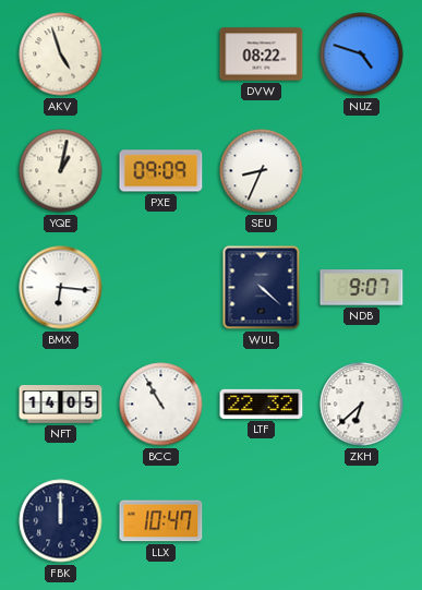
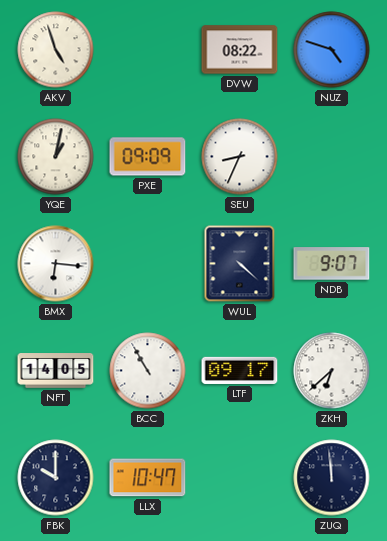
LTF: 22:32 -> 09:17 (240, 370)
FBK: 12:00 -> 10:00 (56, 478)
ZUQ: none -> 11:59 (332, 478)
